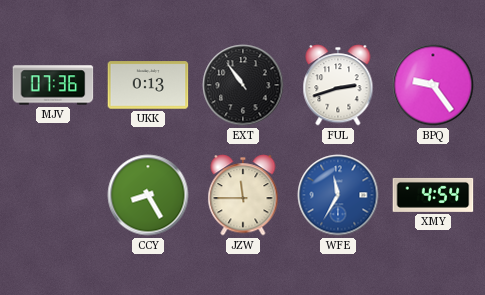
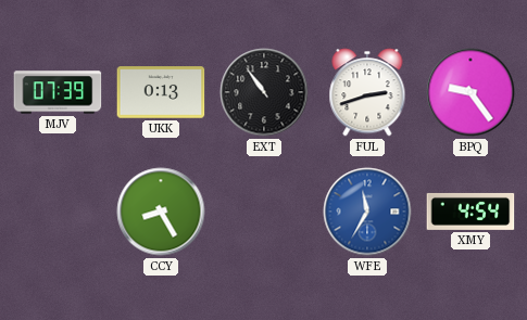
MJV: 07:36 -> 07:39 (58, 92)
JZW: 11:45 -> none (243, 195)
